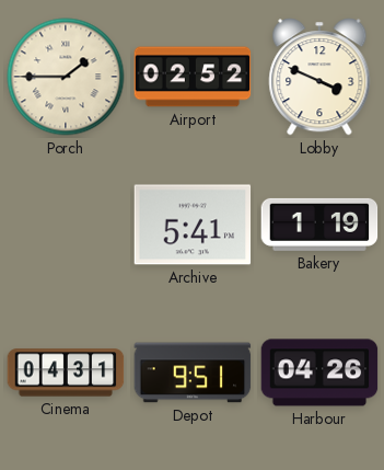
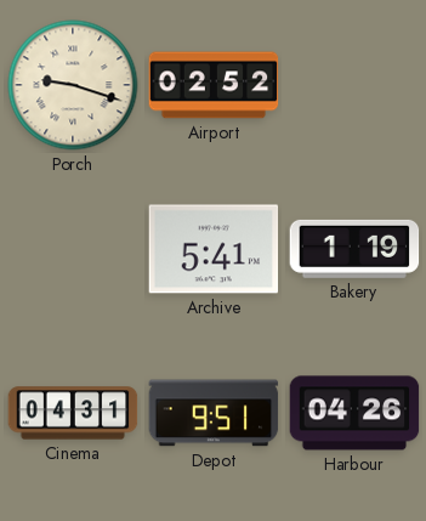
Porch: 1:45 -> 9:18 (73, 85)
Lobby: 3:49 -> none (319, 77)
